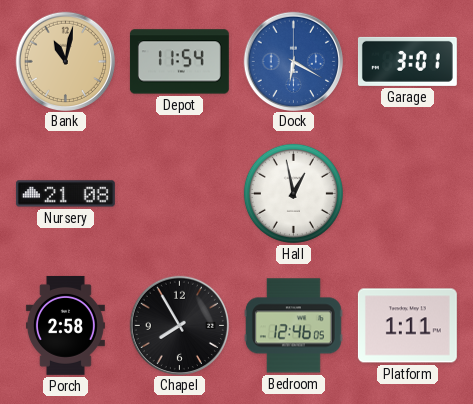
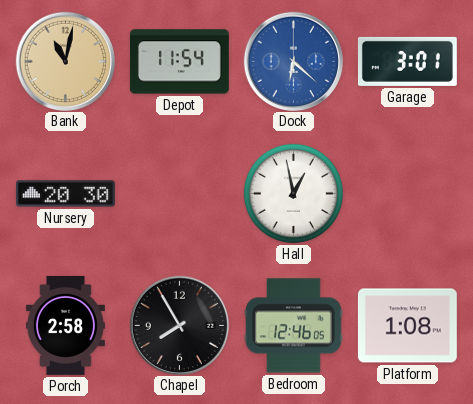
Dock: 6:20 -> 6:22 (293, 61)
Nursery: 21:08 -> 20:30 (65, 194)
Platform: 1:11 -> 1:08 (407, 326)
